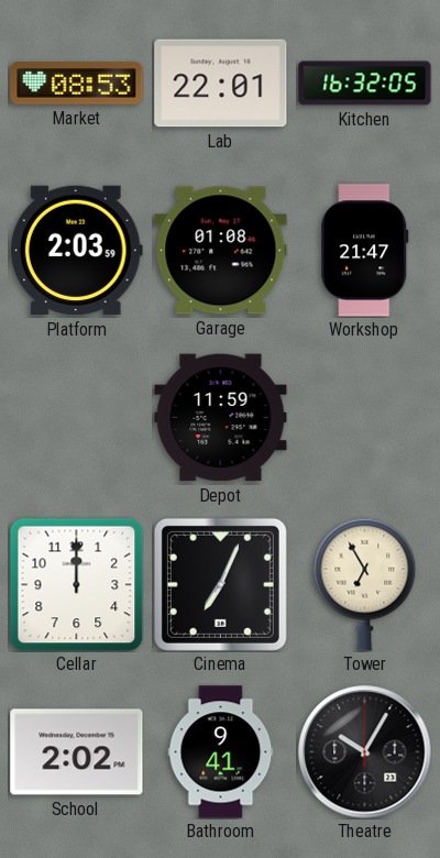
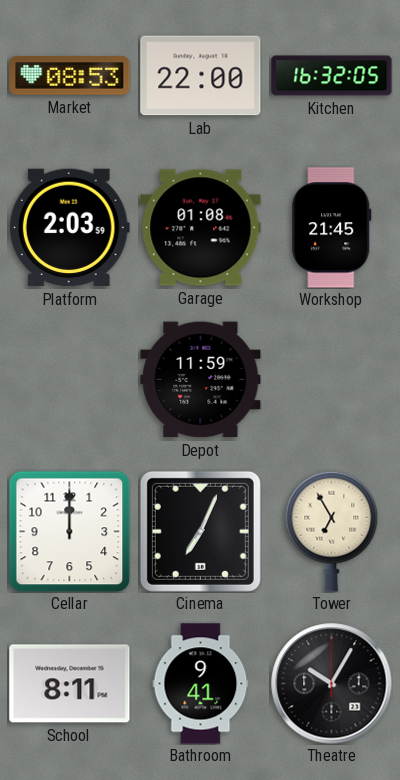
Lab: 22:01 -> 22:00 (201, 76)
Workshop: 21:47 -> 21:45 (332, 228)
School: 2:02 -> 8:11 (70, 684)
